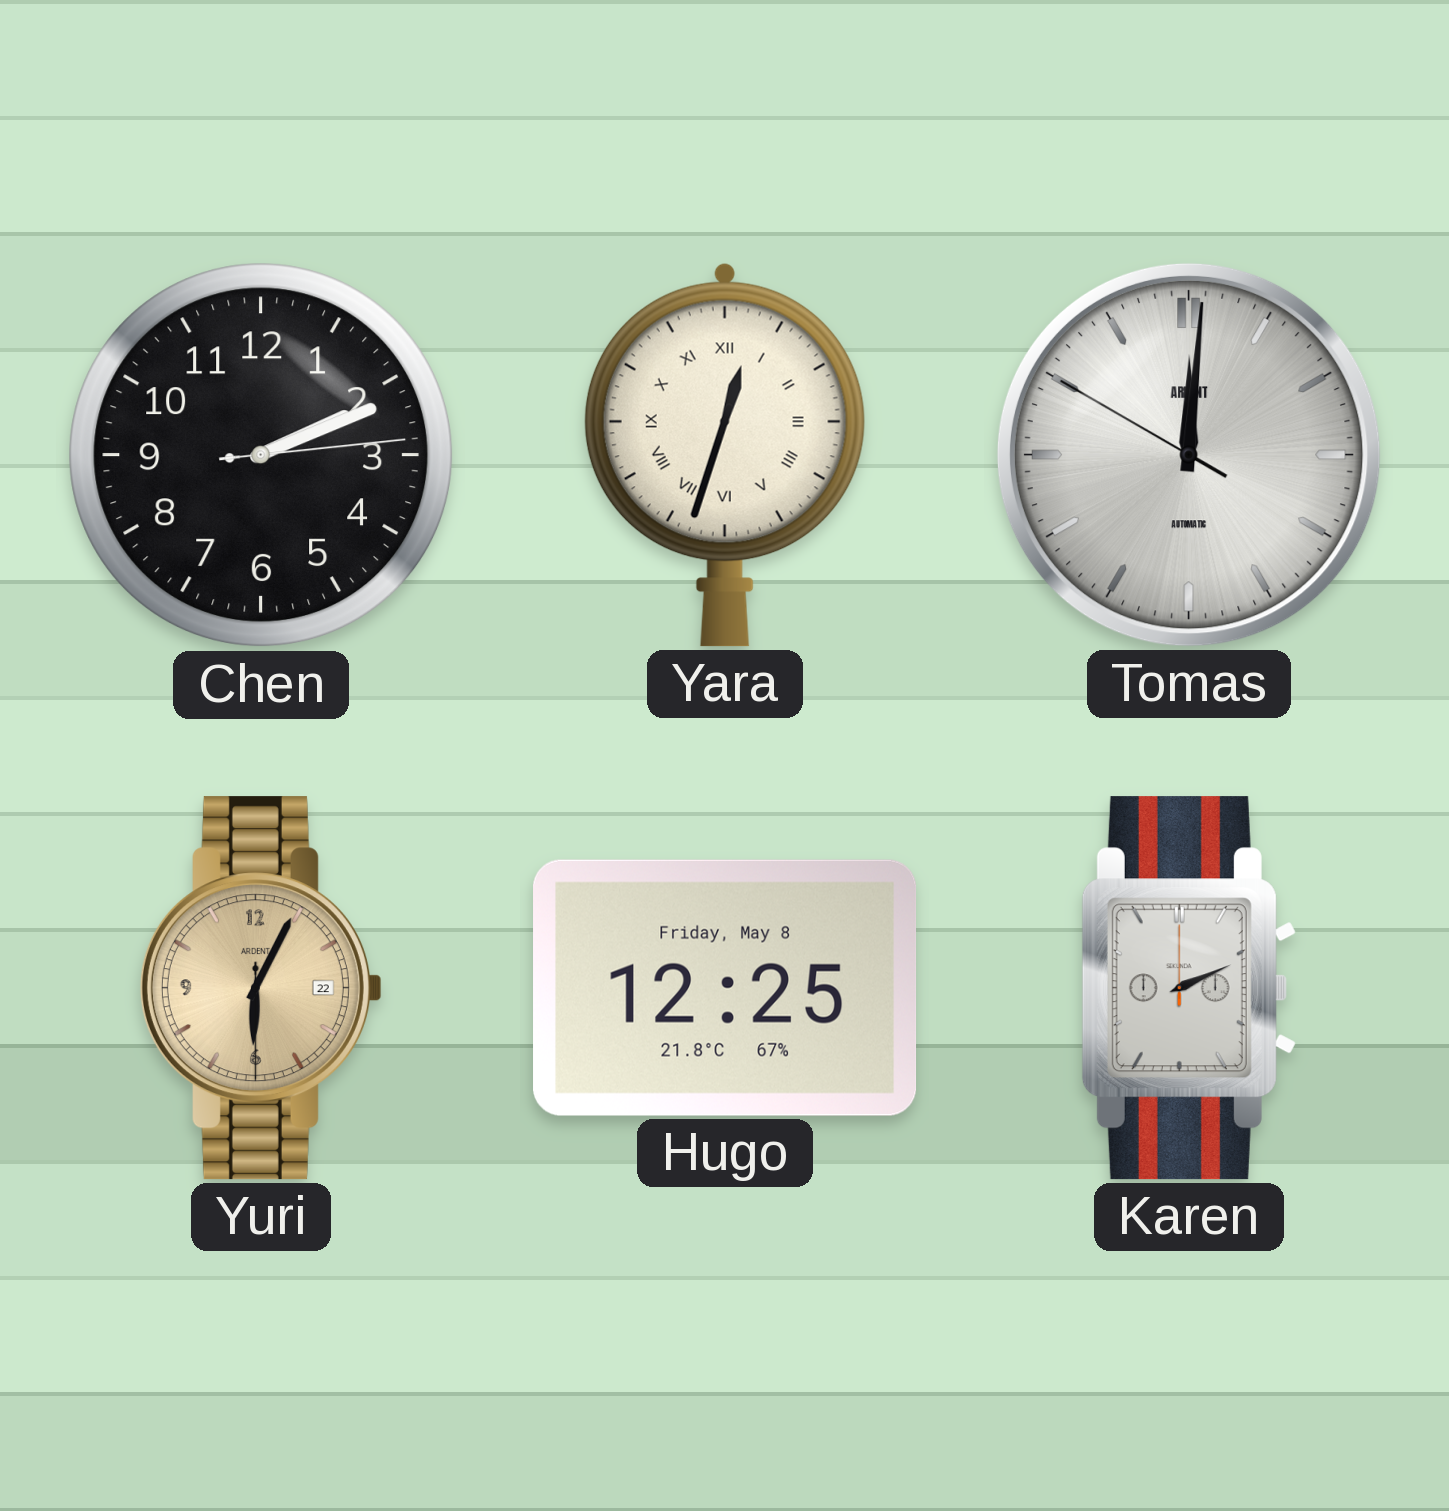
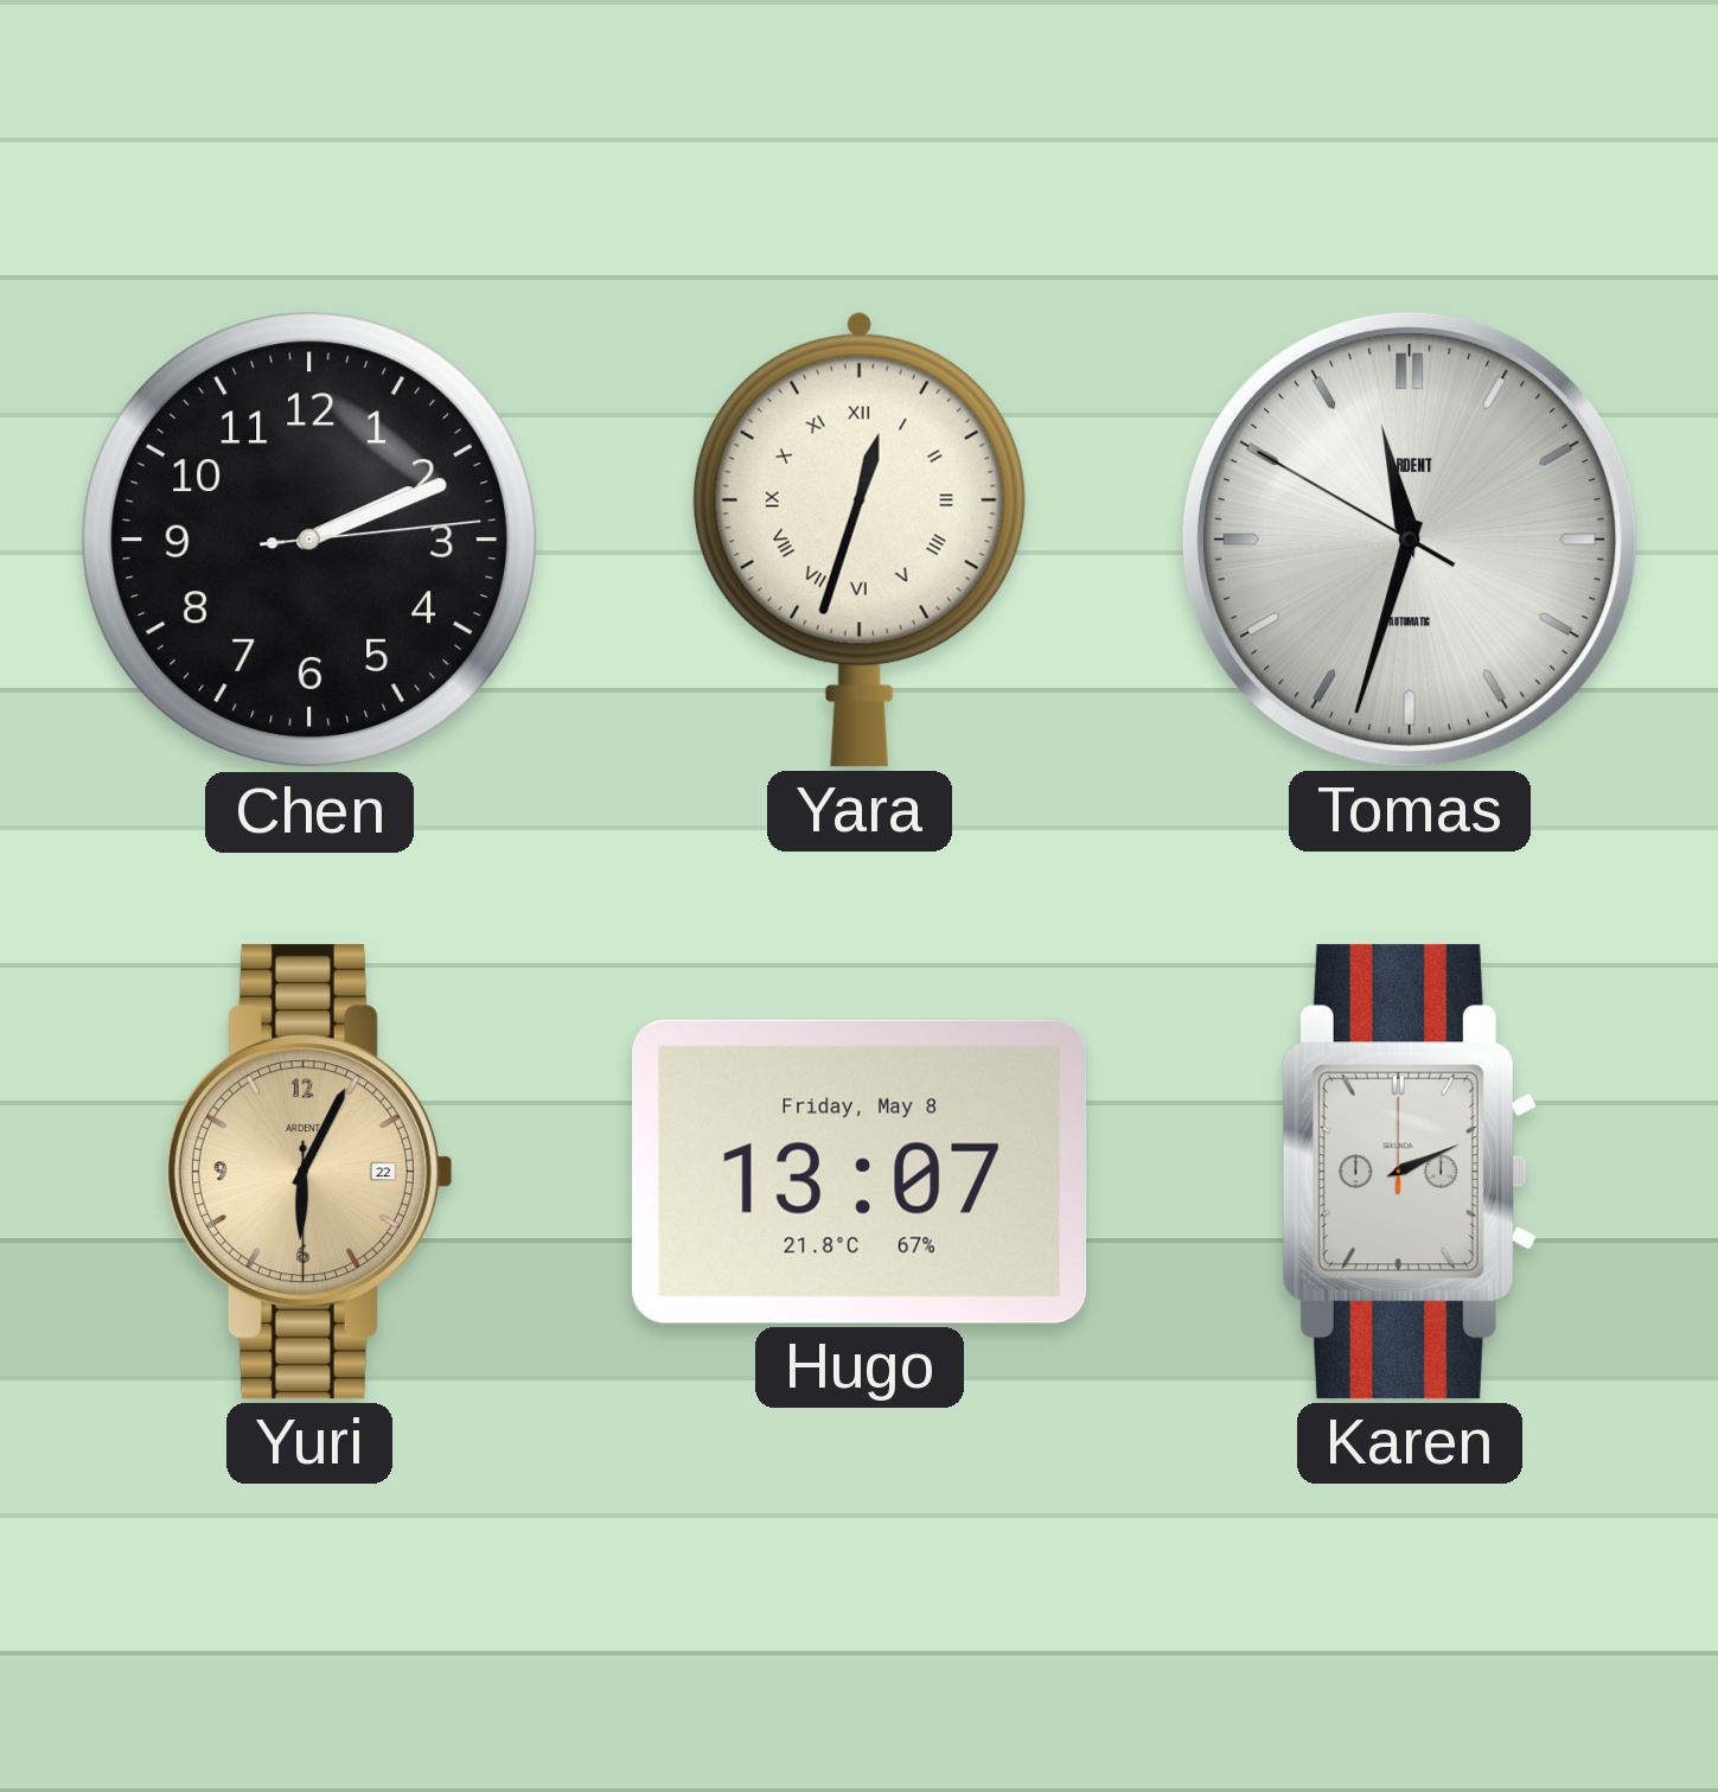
Tomas: 12:00 -> 11:32 (1410, 540)
Hugo: 12:25 -> 13:07 (860, 1172)
